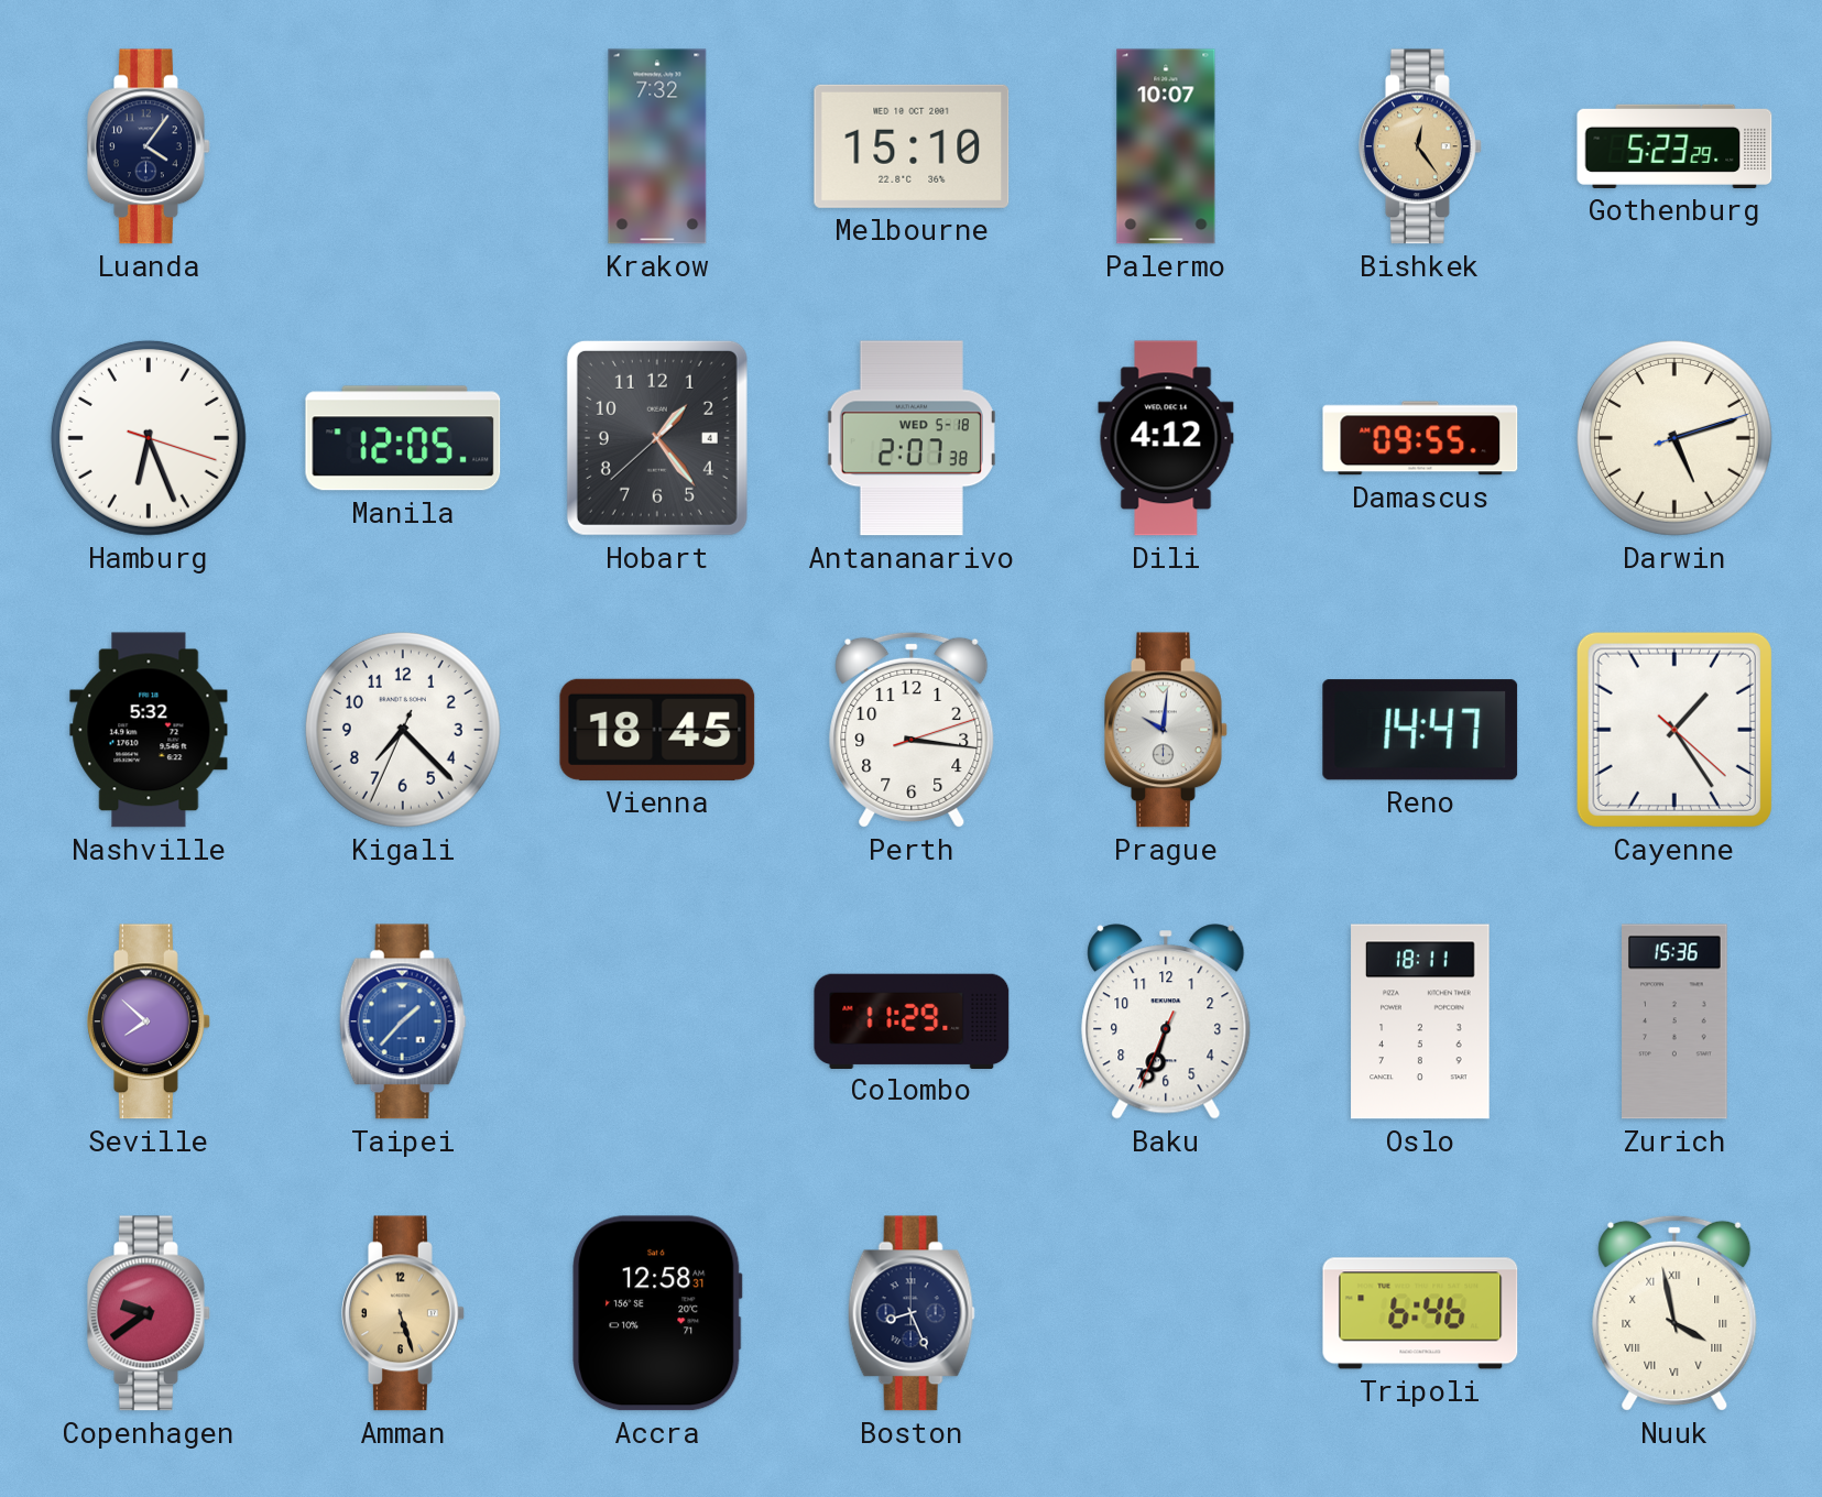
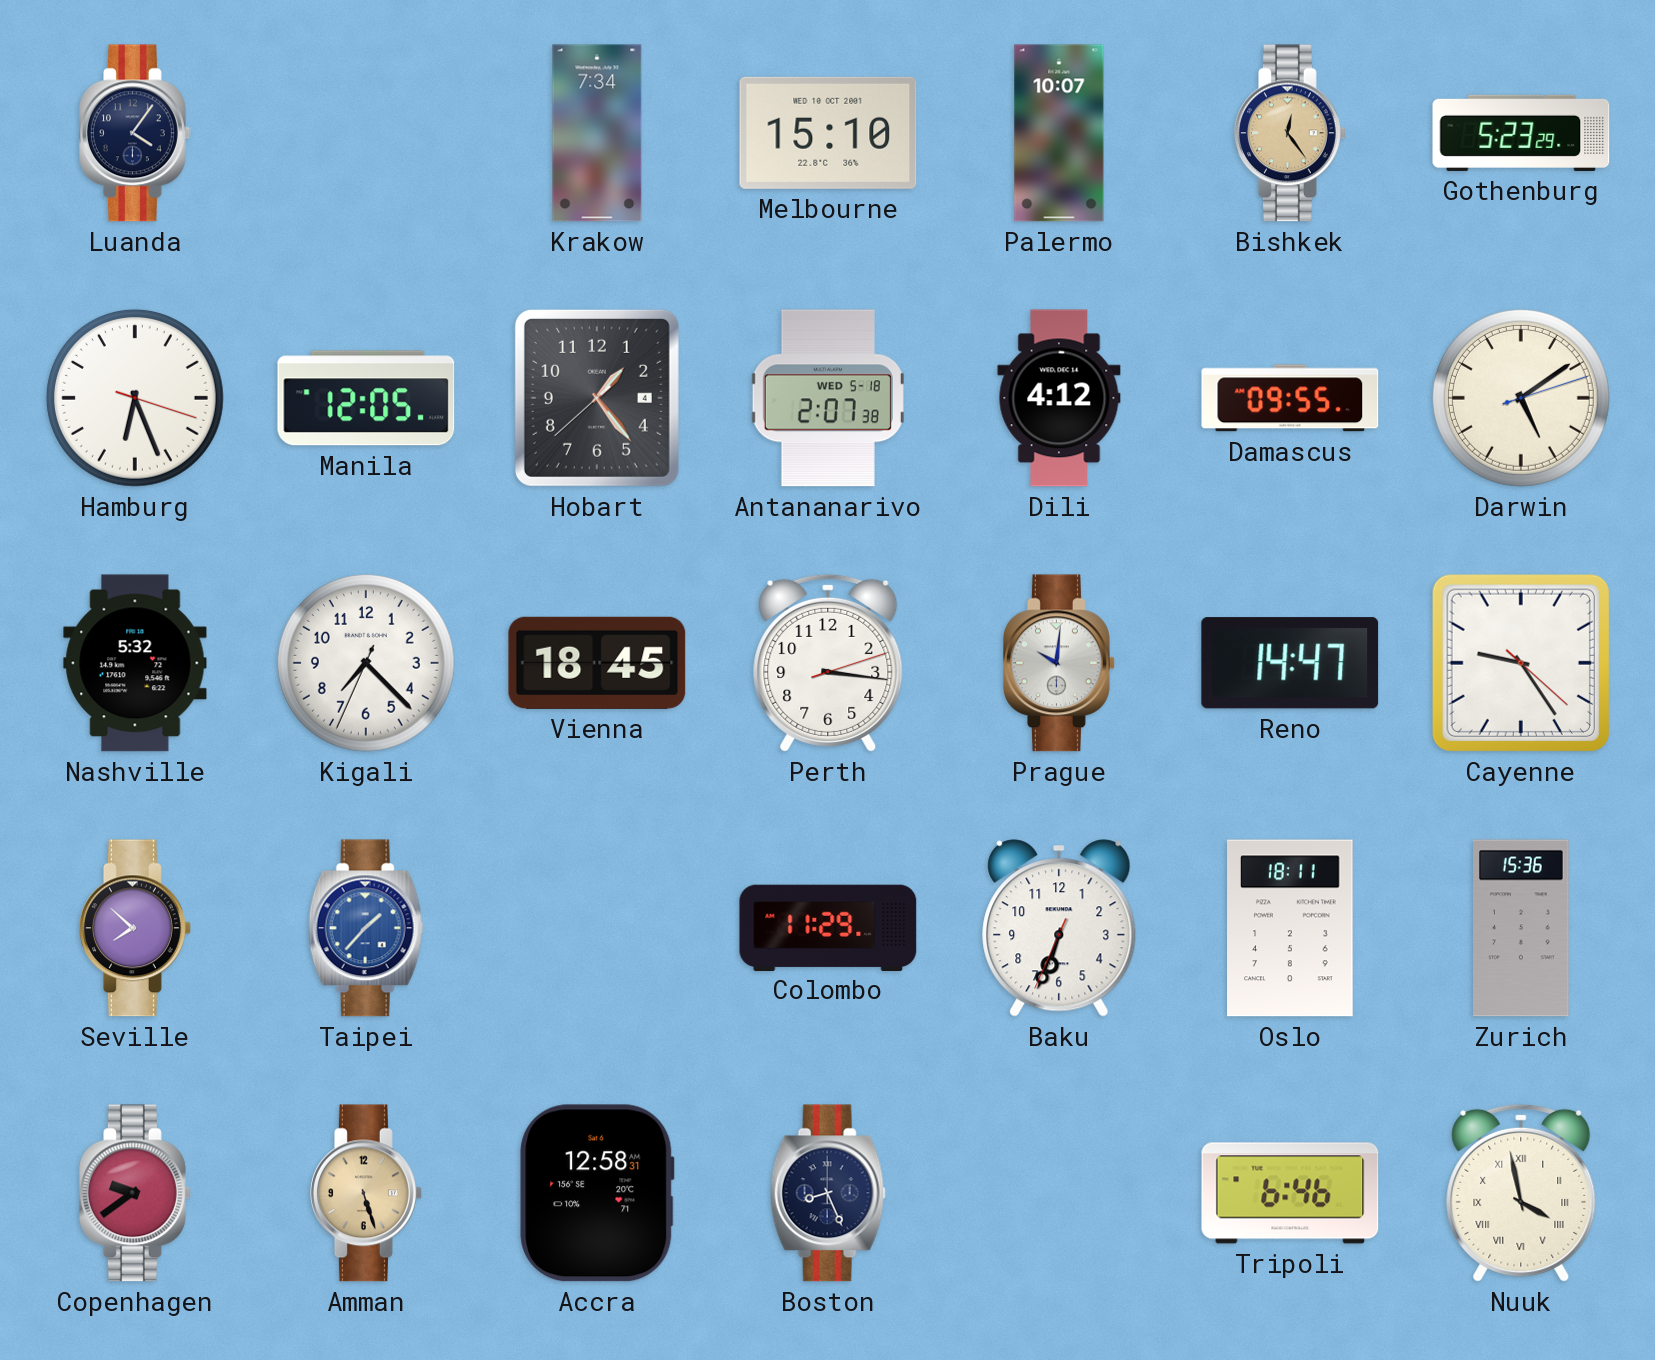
Krakow: 7:32 -> 7:34 (597, 133)
Darwin: 5:12 -> 5:09 (1521, 398)
Cayenne: 1:24 -> 9:24 (1521, 663)
